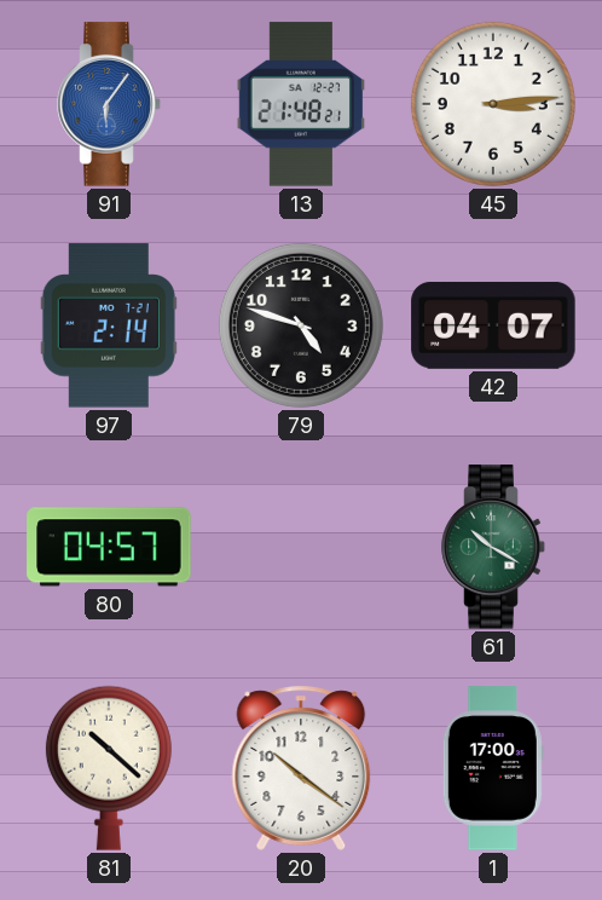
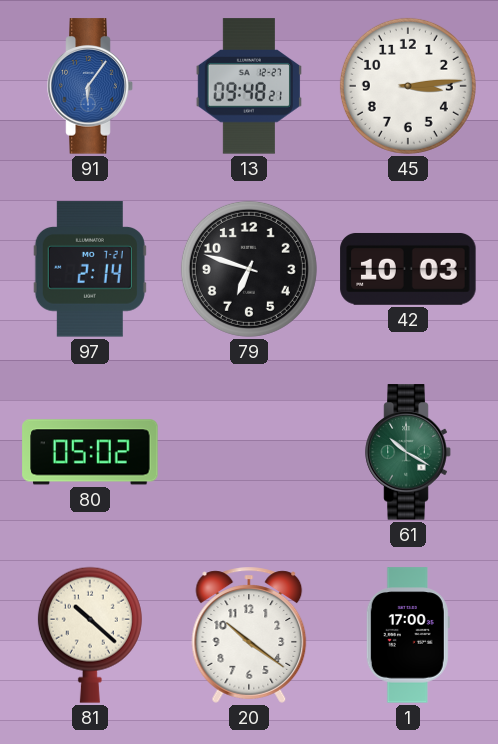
13: 21:48 -> 09:48 (249, 86)
79: 4:48 -> 6:48 (249, 269)
42: 04:07 -> 10:03 (408, 269)
80: 04:57 -> 05:02 (90, 452)
